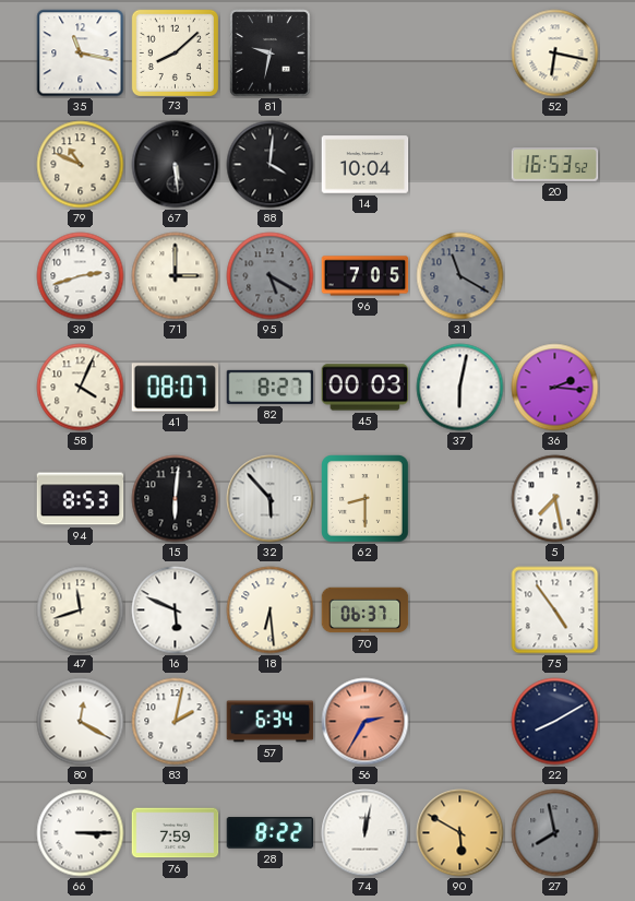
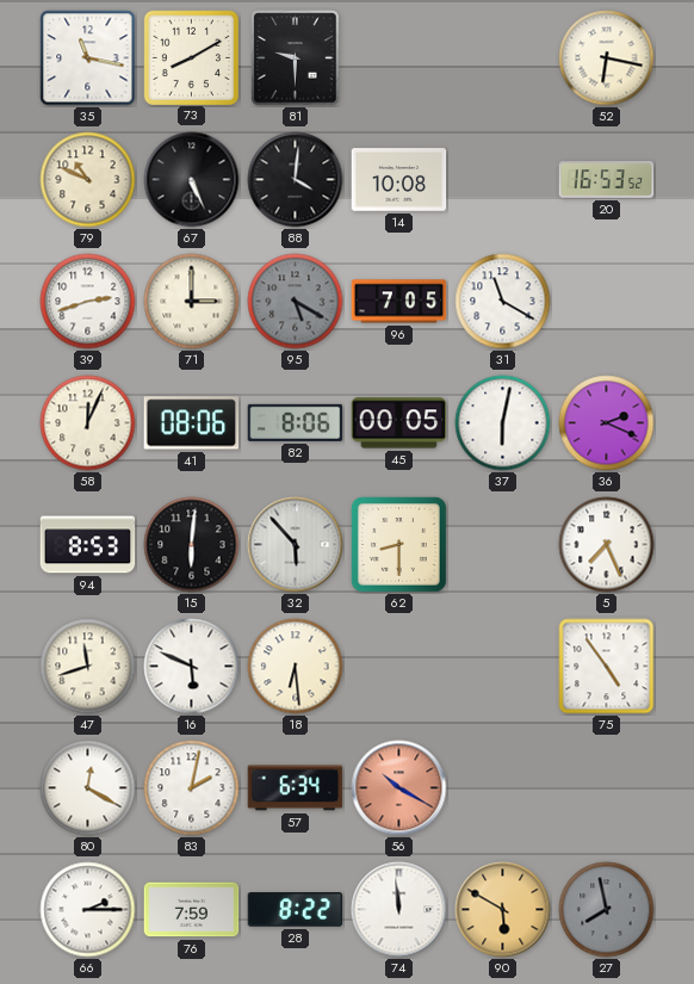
73: 8:08 -> 8:10 (191, 57)
81: 9:32 -> 9:30 (296, 58)
67: 5:29 -> 5:26 (192, 180)
14: 10:04 -> 10:08 (399, 180)
31 dial: grey -> white (503, 302)
58: 4:04 -> 12:04 (88, 423)
41: 08:07 -> 08:06 (192, 423)
82: 8:27 -> 8:06 (296, 422)
45: 00:03 -> 00:05 (399, 423)
36: 2:16 -> 2:19 (607, 423)
5: 7:28 -> 7:26 (607, 545)
70: 06:37 -> none (366, 610)
56: 2:35 -> 10:20 (399, 788)
22: 8:10 -> none (555, 722)
66: 3:15 -> 2:15 (88, 910)
74: 12:02 -> 11:59 (399, 910)
